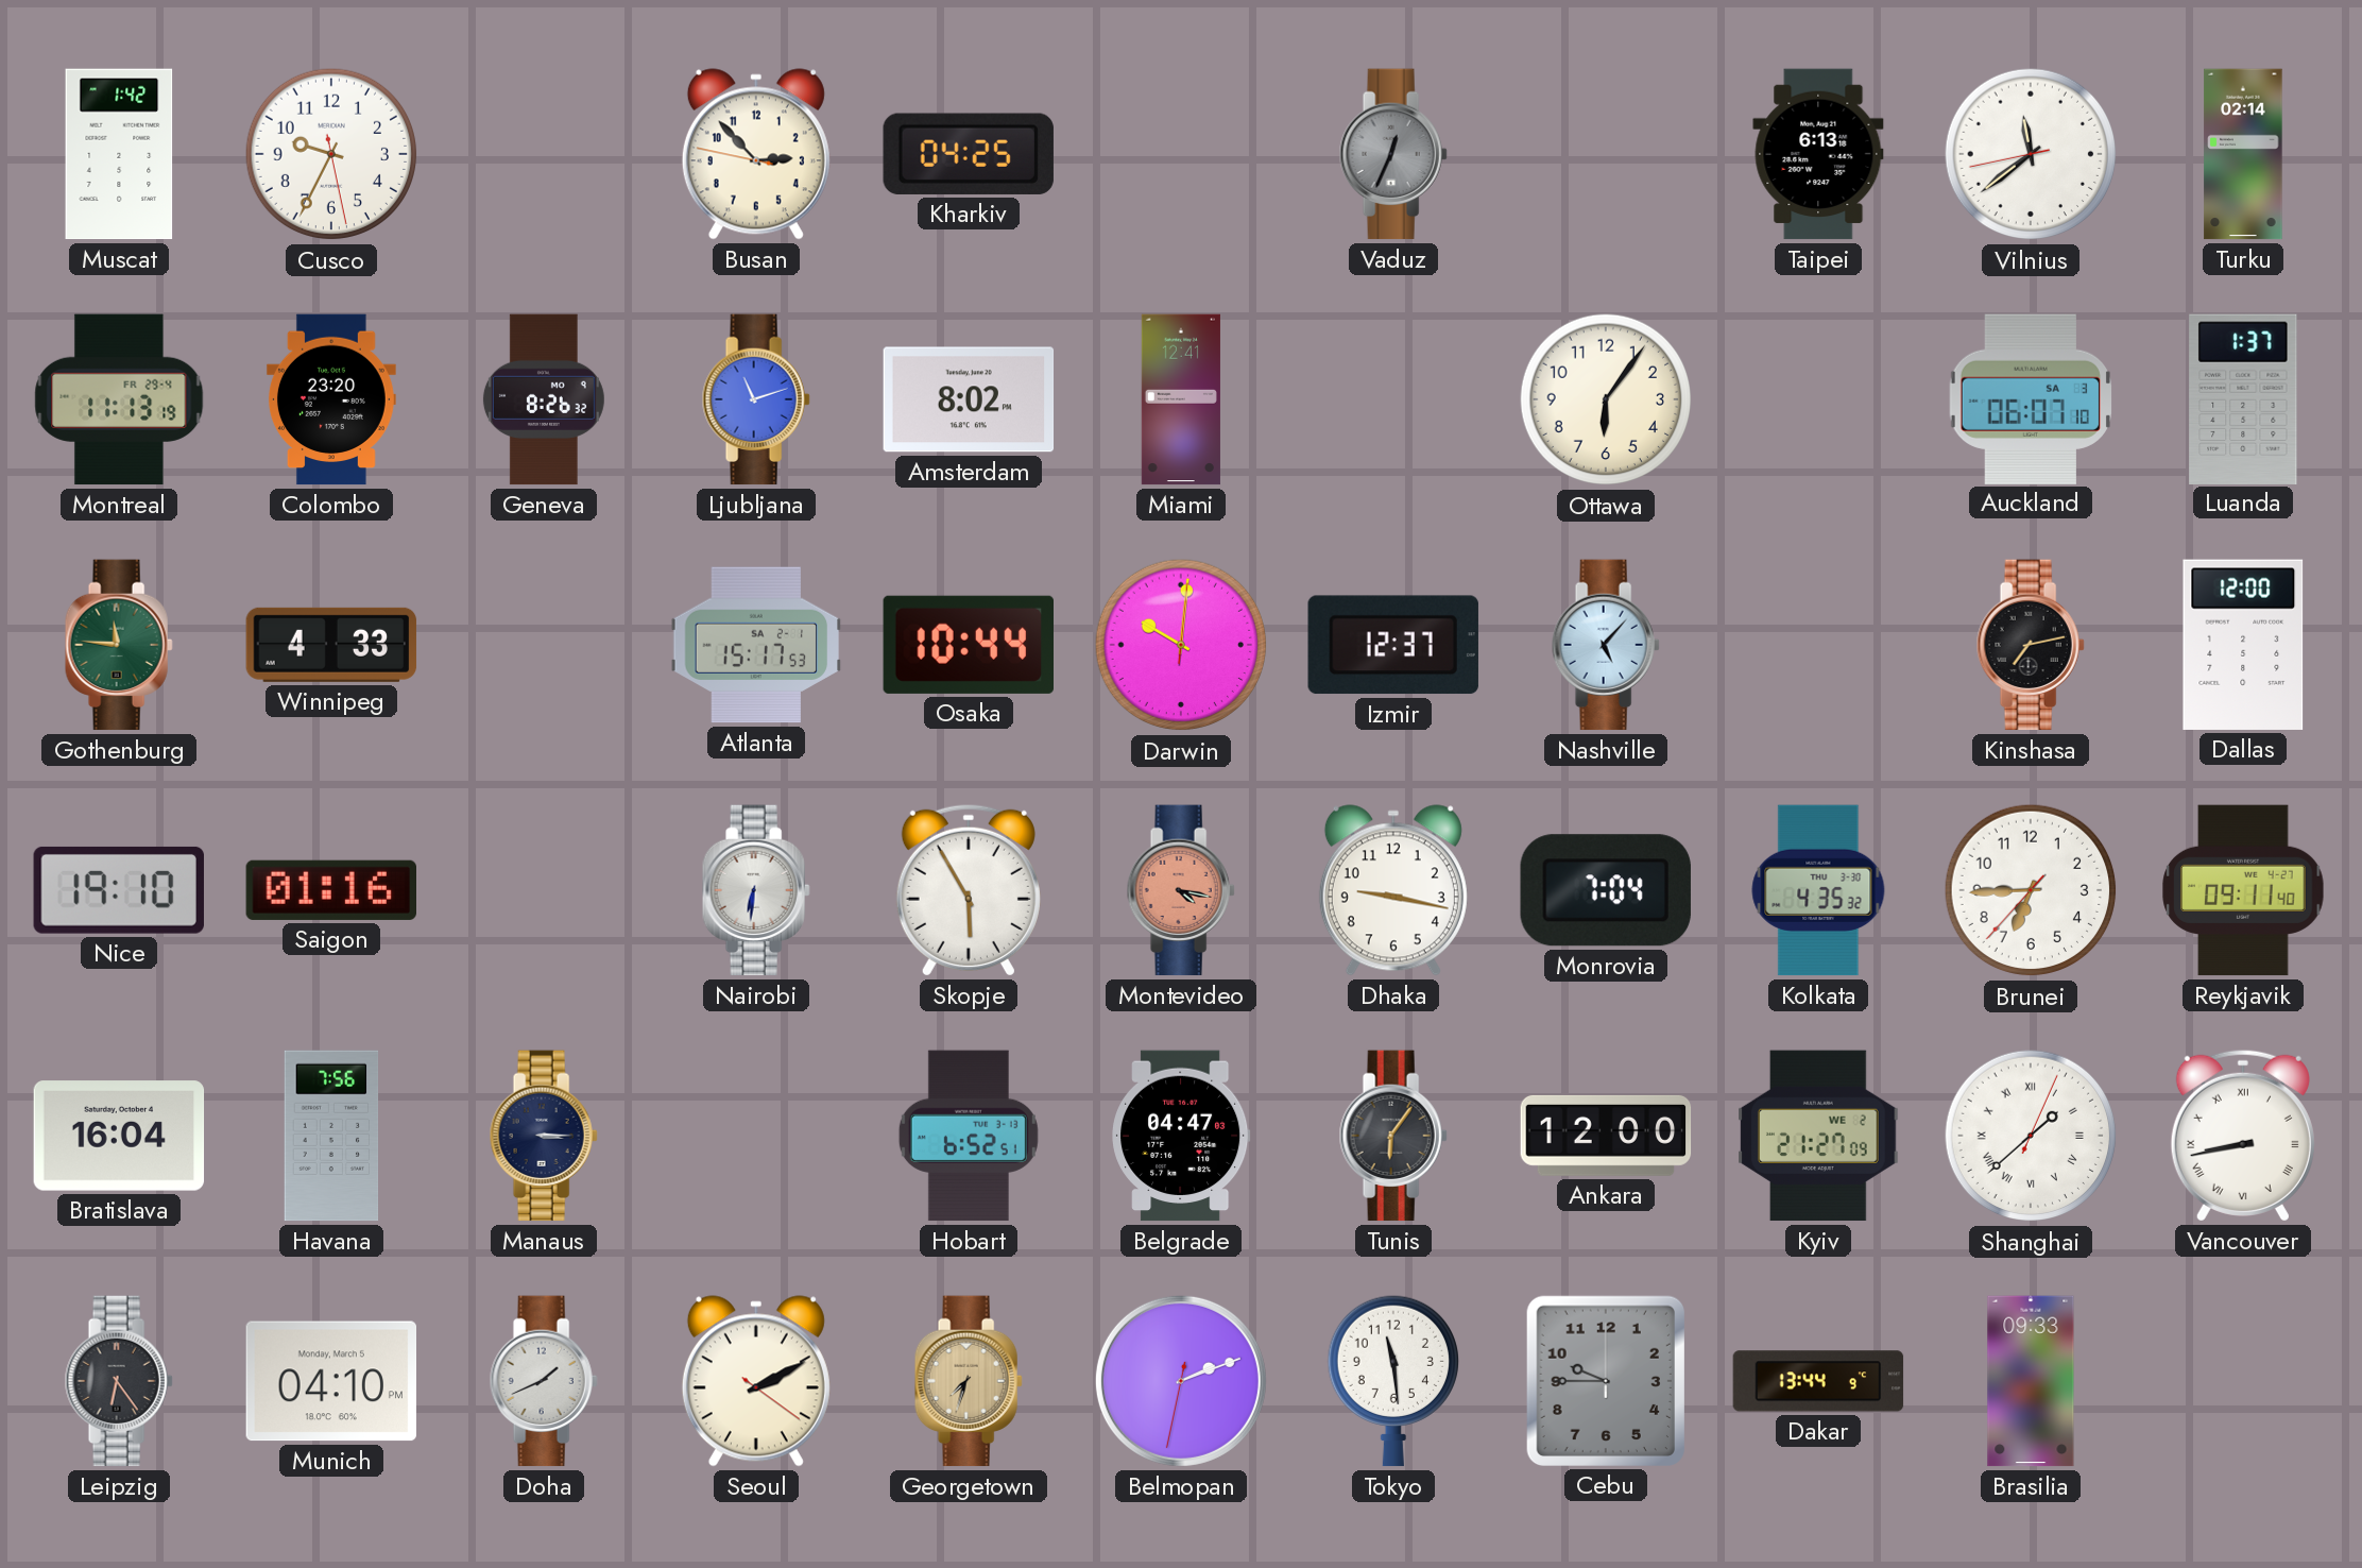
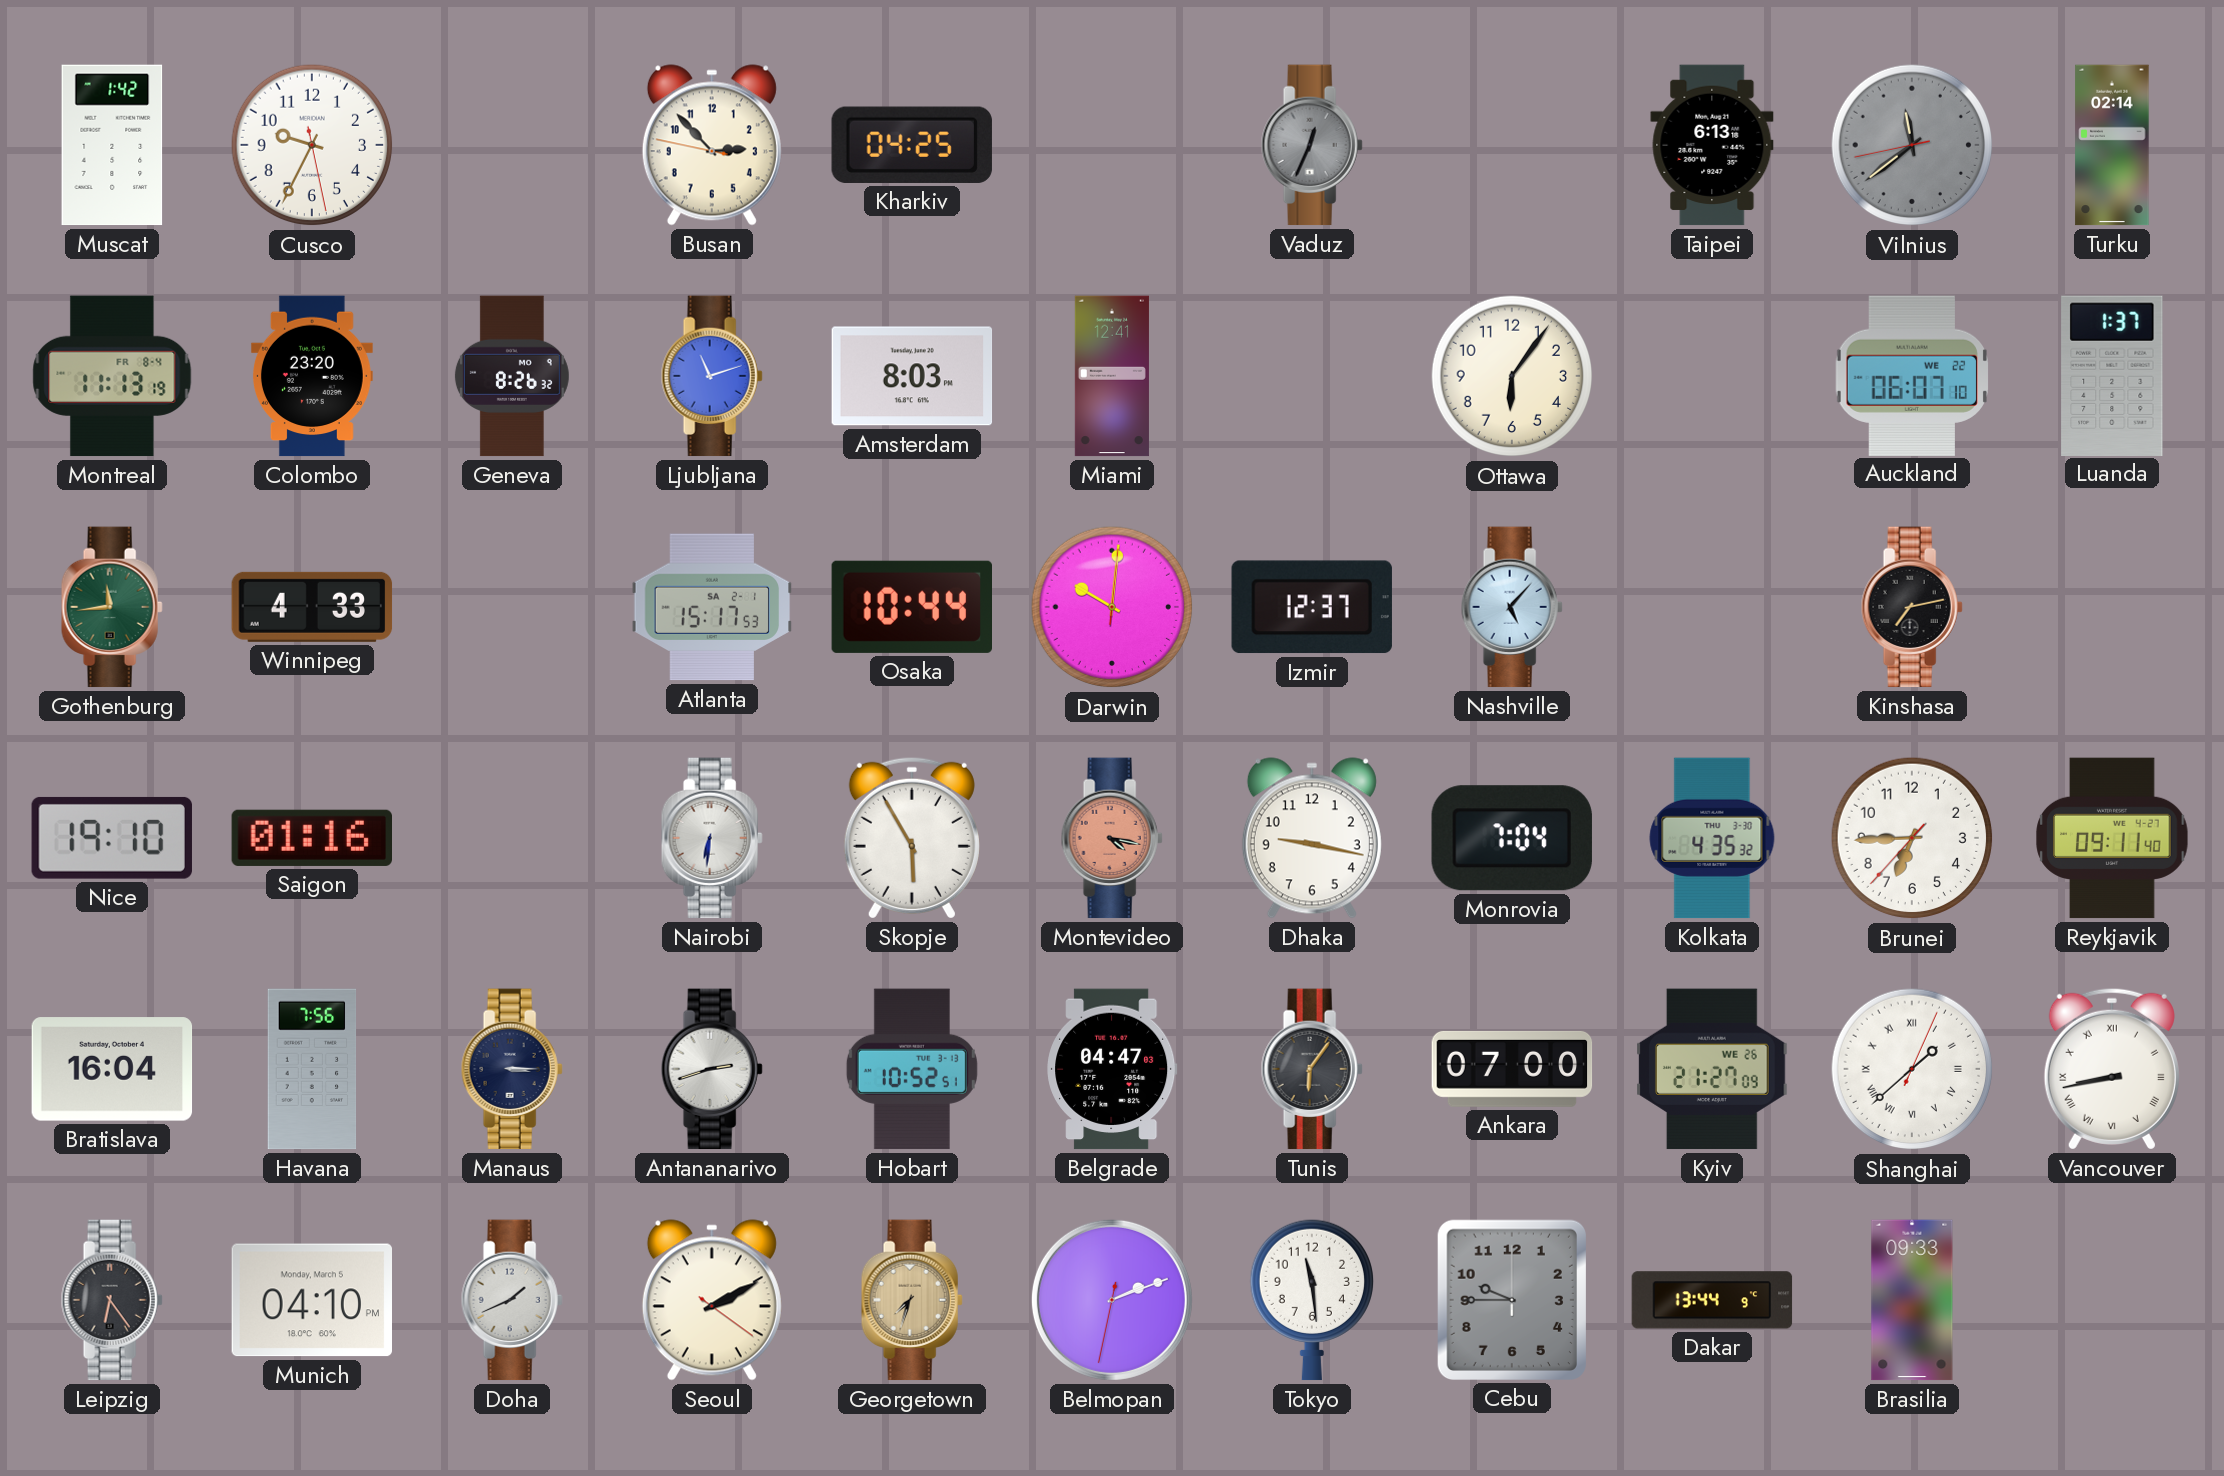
Vilnius dial: white -> grey (1912, 145)
Montreal date: FR 29-4 -> FR 8-4 (112, 376)
Amsterdam: 8:02 -> 8:03 (912, 376)
Auckland date: SA 3 -> WE 22 (1912, 375)
Gothenburg: 11:46 -> 11:44 (112, 607)
Dallas: 12:00 -> none (2243, 645)
Antananarivo: none -> 2:42 (712, 1069)
Hobart: 6:52 -> 10:52 (912, 1069)
Ankara: 12:00 -> 07:00 (1512, 1069)
Kyiv date: WE 2 -> WE 26 (1712, 1069)
